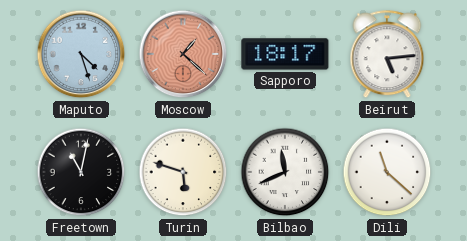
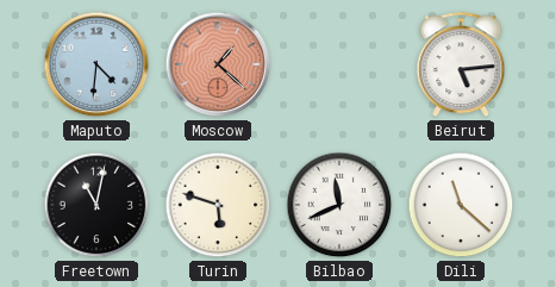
Maputo: 4:27 -> 4:31 (96, 64)
Sapporo: 18:17 -> none (285, 54)
